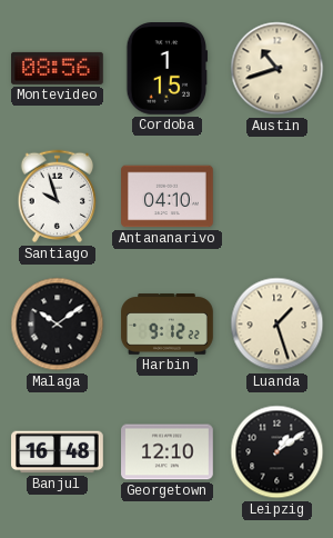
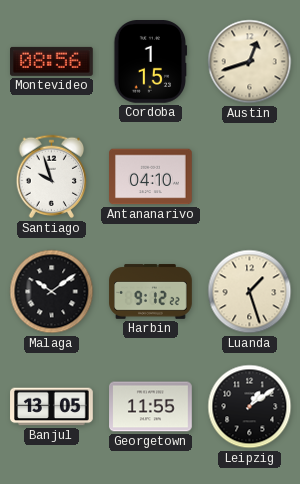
Austin: 10:42 -> 12:42 (250, 62)
Banjul: 16:48 -> 13:05 (52, 407)
Georgetown: 12:10 -> 11:55 (151, 407)
